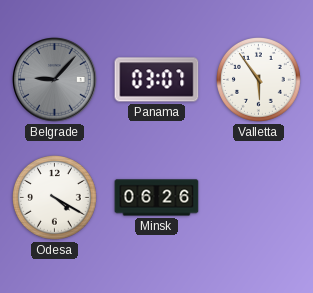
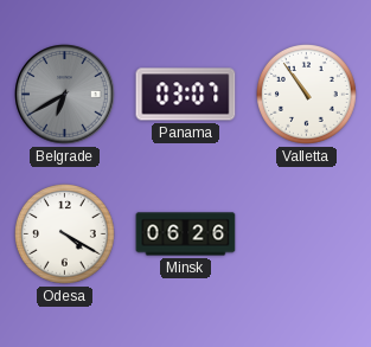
Belgrade: 9:07 -> 6:40 (65, 95)
Valletta: 5:54 -> 10:54 (307, 95)
